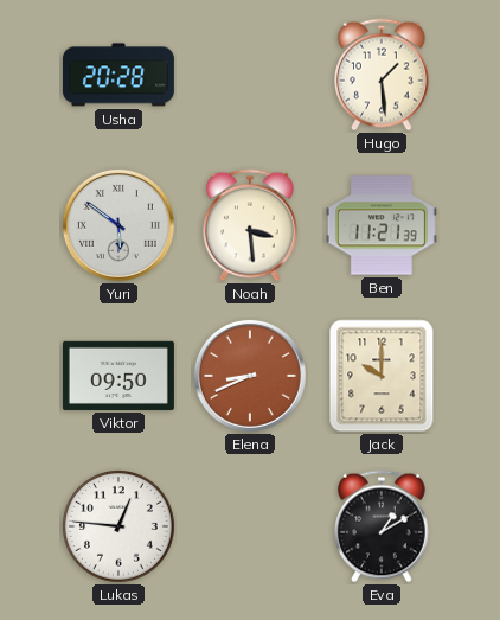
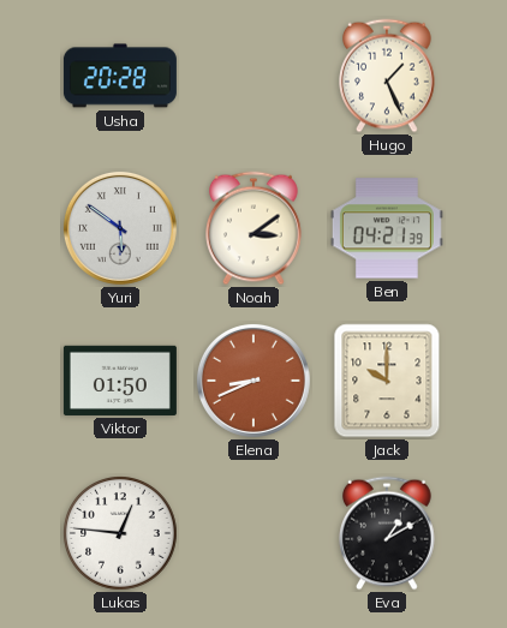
Hugo: 1:29 -> 1:26 (388, 76)
Noah: 3:29 -> 3:09 (255, 228)
Ben: 11:21 -> 04:21 (387, 228)
Viktor: 09:50 -> 01:50 (120, 381)
